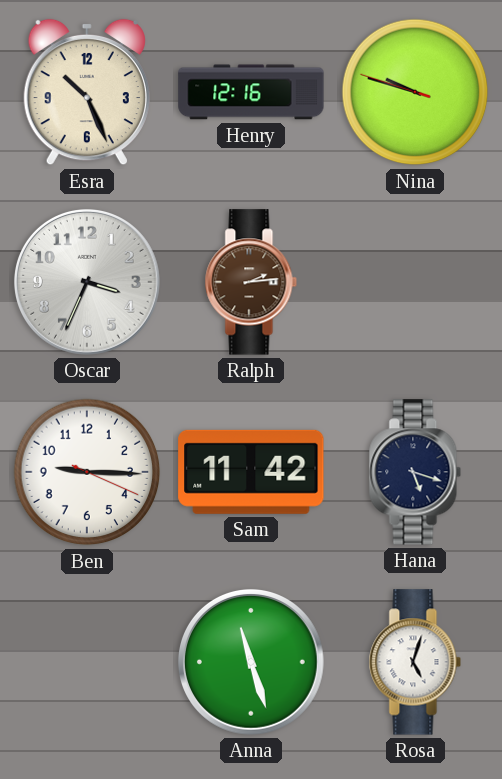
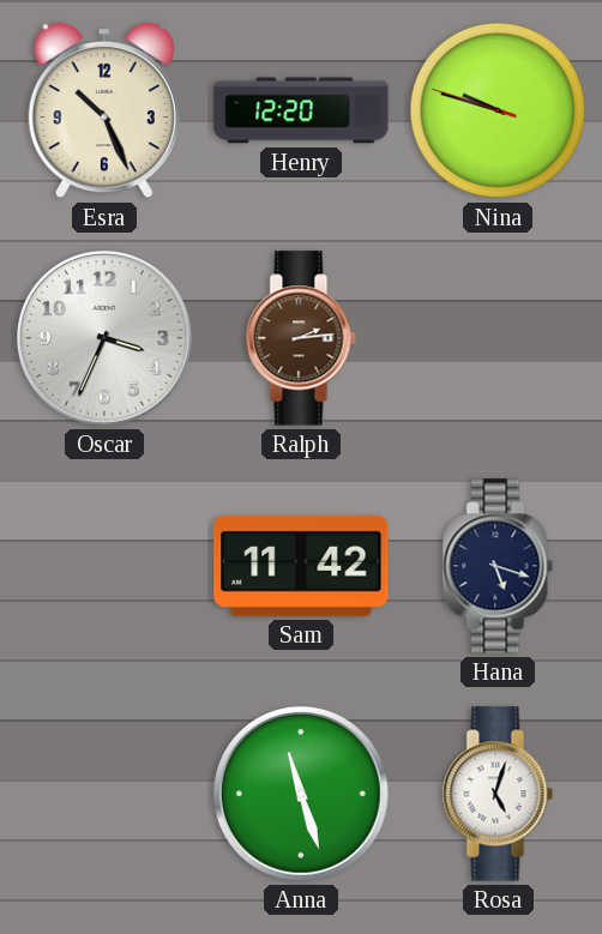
Henry: 12:16 -> 12:20 (301, 110)
Ben: 9:15 -> none (87, 472)
